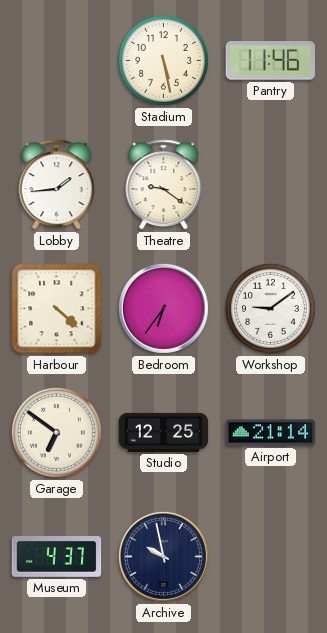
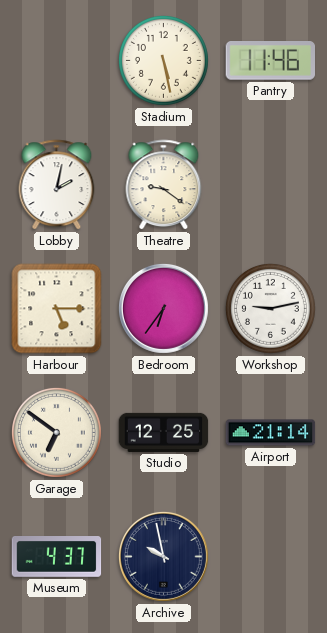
Lobby: 1:44 -> 2:02 (57, 185)
Harbour: 4:22 -> 5:15 (57, 309)
Workshop: 9:09 -> 9:13 (270, 308)
